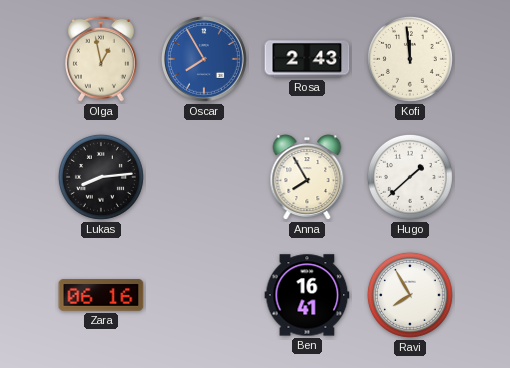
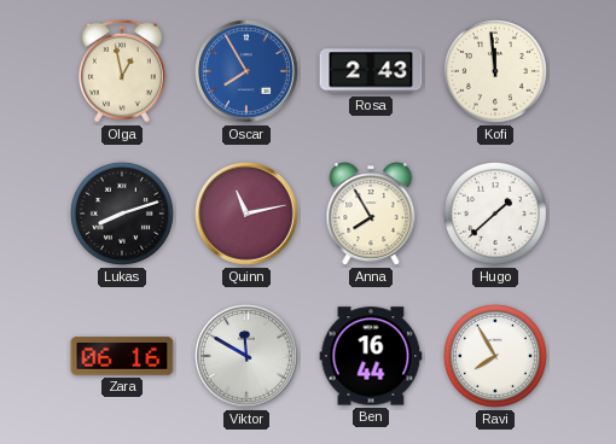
Lukas: 8:14 -> 8:12 (122, 214)
Quinn: none -> 11:13 (248, 215)
Viktor: none -> 11:50 (248, 357)
Ben: 16:41 -> 16:44 (371, 356)
